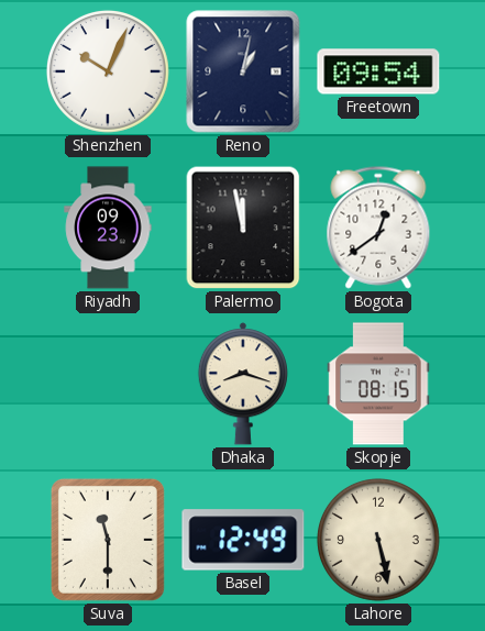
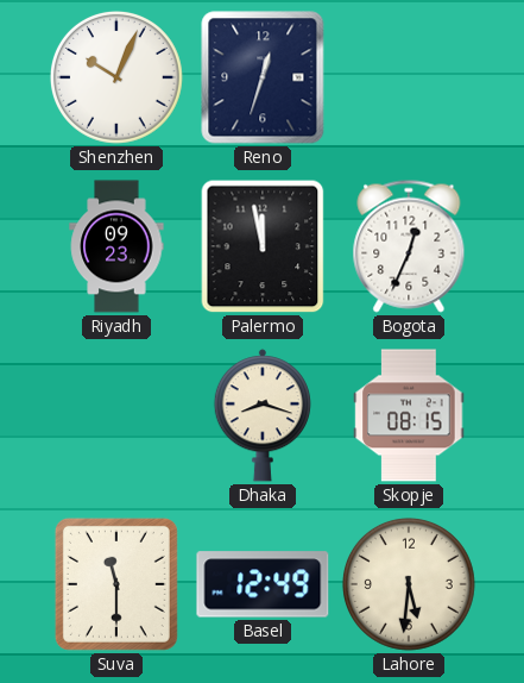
Reno: 1:02 -> 12:33 (263, 77)
Freetown: 09:54 -> none (378, 71)
Bogota: 12:39 -> 12:34 (409, 246)
Lahore: 5:28 -> 5:31 (409, 584)
